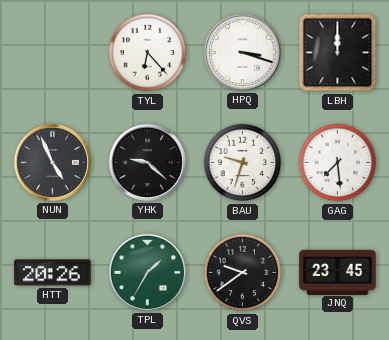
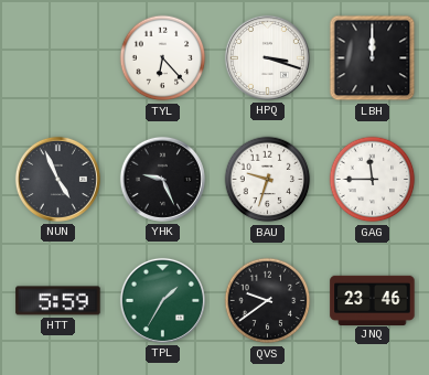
YHK: 9:22 -> 9:26 (162, 179)
GAG: 7:29 -> 11:45 (373, 180)
HTT: 20:26 -> 5:59 (58, 301)
JNQ: 23:45 -> 23:46 (373, 300)
